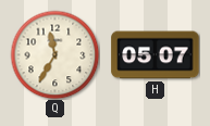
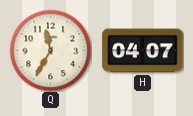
H: 05:07 -> 04:07 (143, 51)
